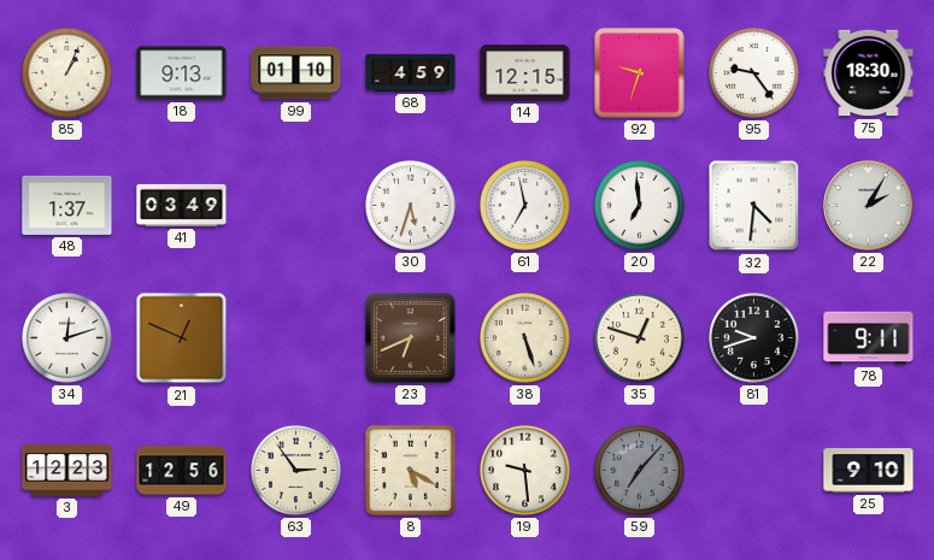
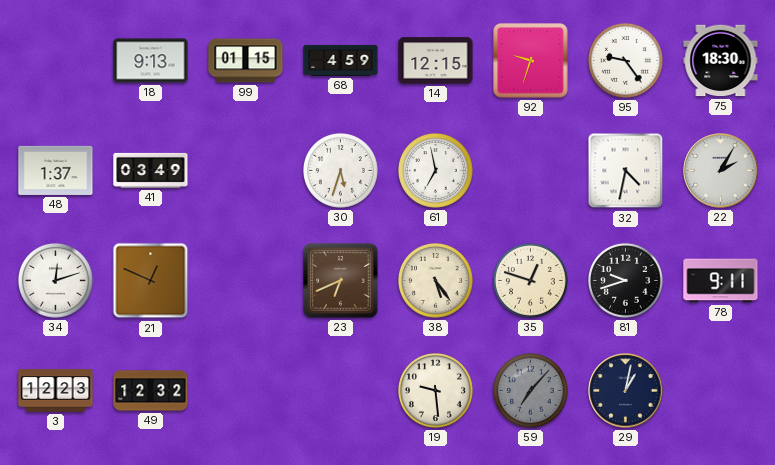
85: 1:04 -> none (67, 73)
99: 01:10 -> 01:15 (246, 61)
20: 6:59 -> none (640, 206)
32: 4:31 -> 4:32 (626, 171)
38: 5:27 -> 5:24 (436, 281)
49: 12:56 -> 12:32 (151, 391)
63: 2:54 -> none (296, 471)
8: 5:20 -> none (410, 470)
29: none -> 1:02 (626, 391)
25: 9:10 -> none (869, 471)
